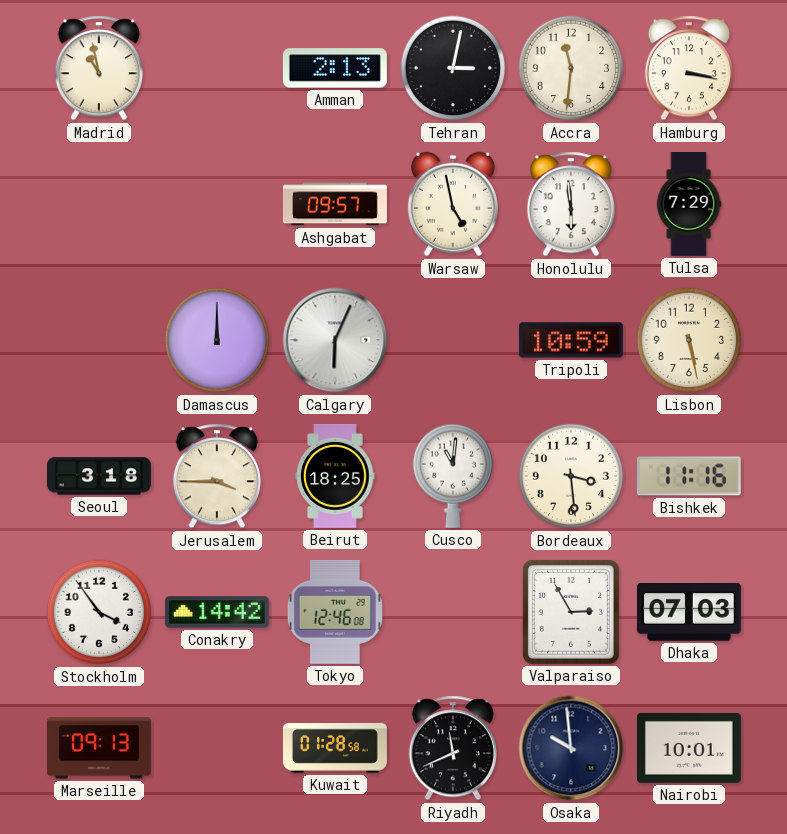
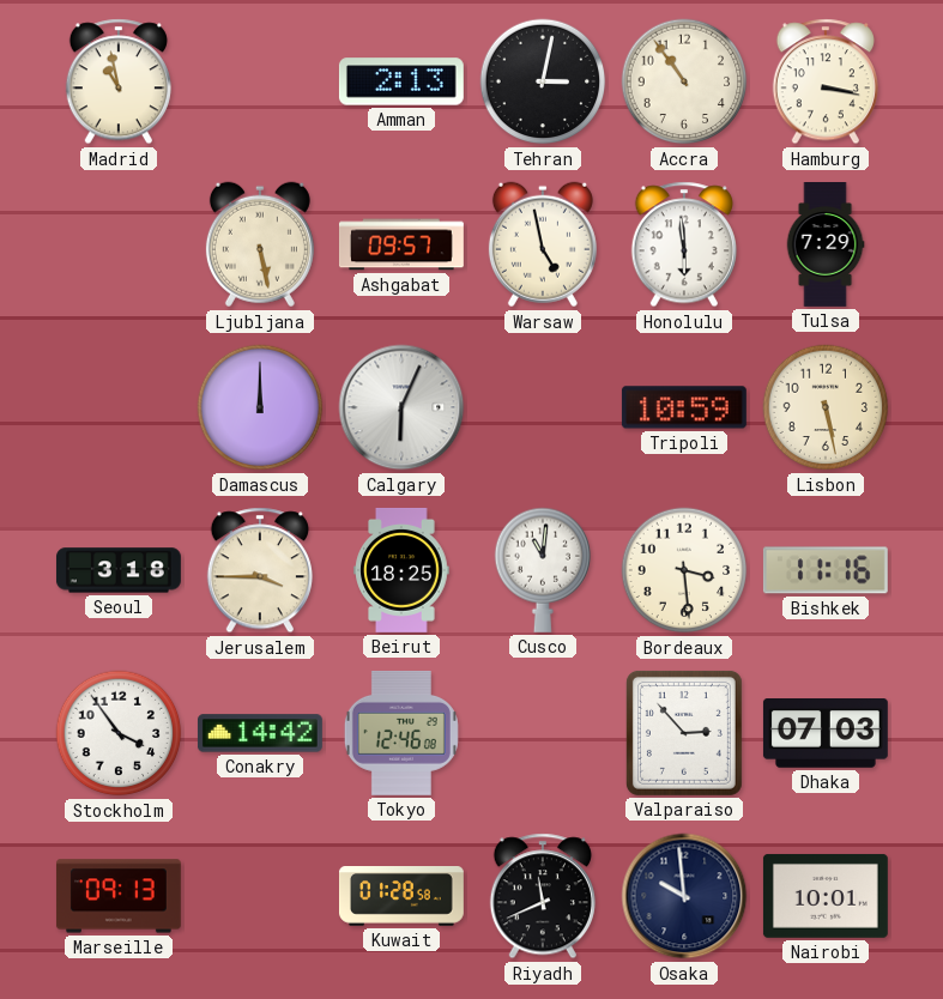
Accra: 11:31 -> 10:54 (684, 81)
Ljubljana: none -> 5:28 (260, 244)
Valparaiso: 2:55 -> 2:53 (684, 733)
